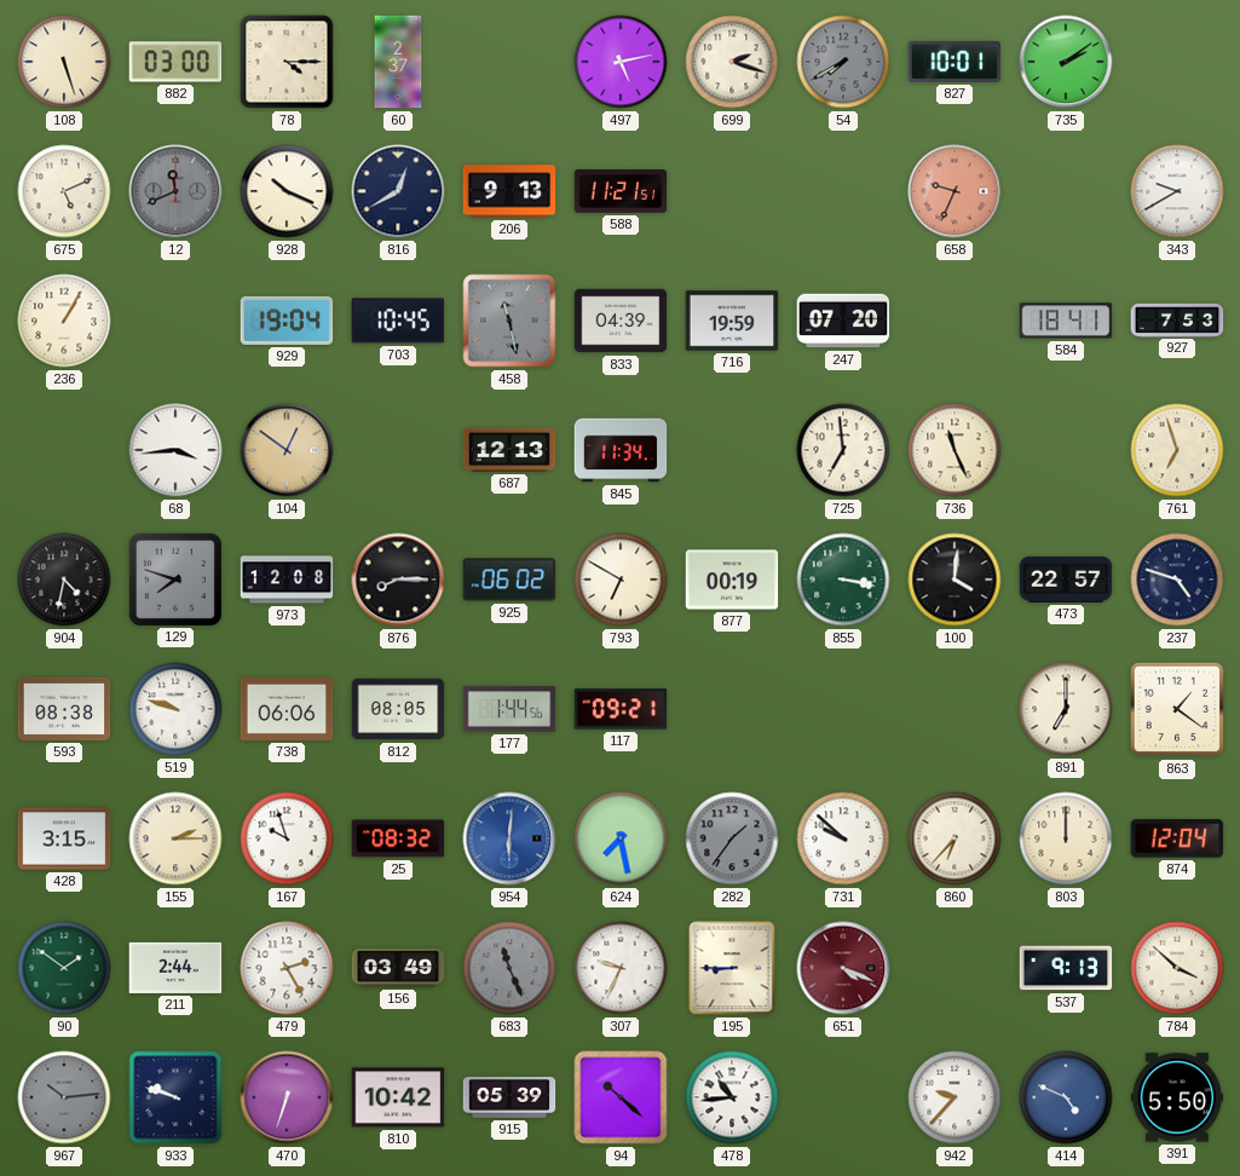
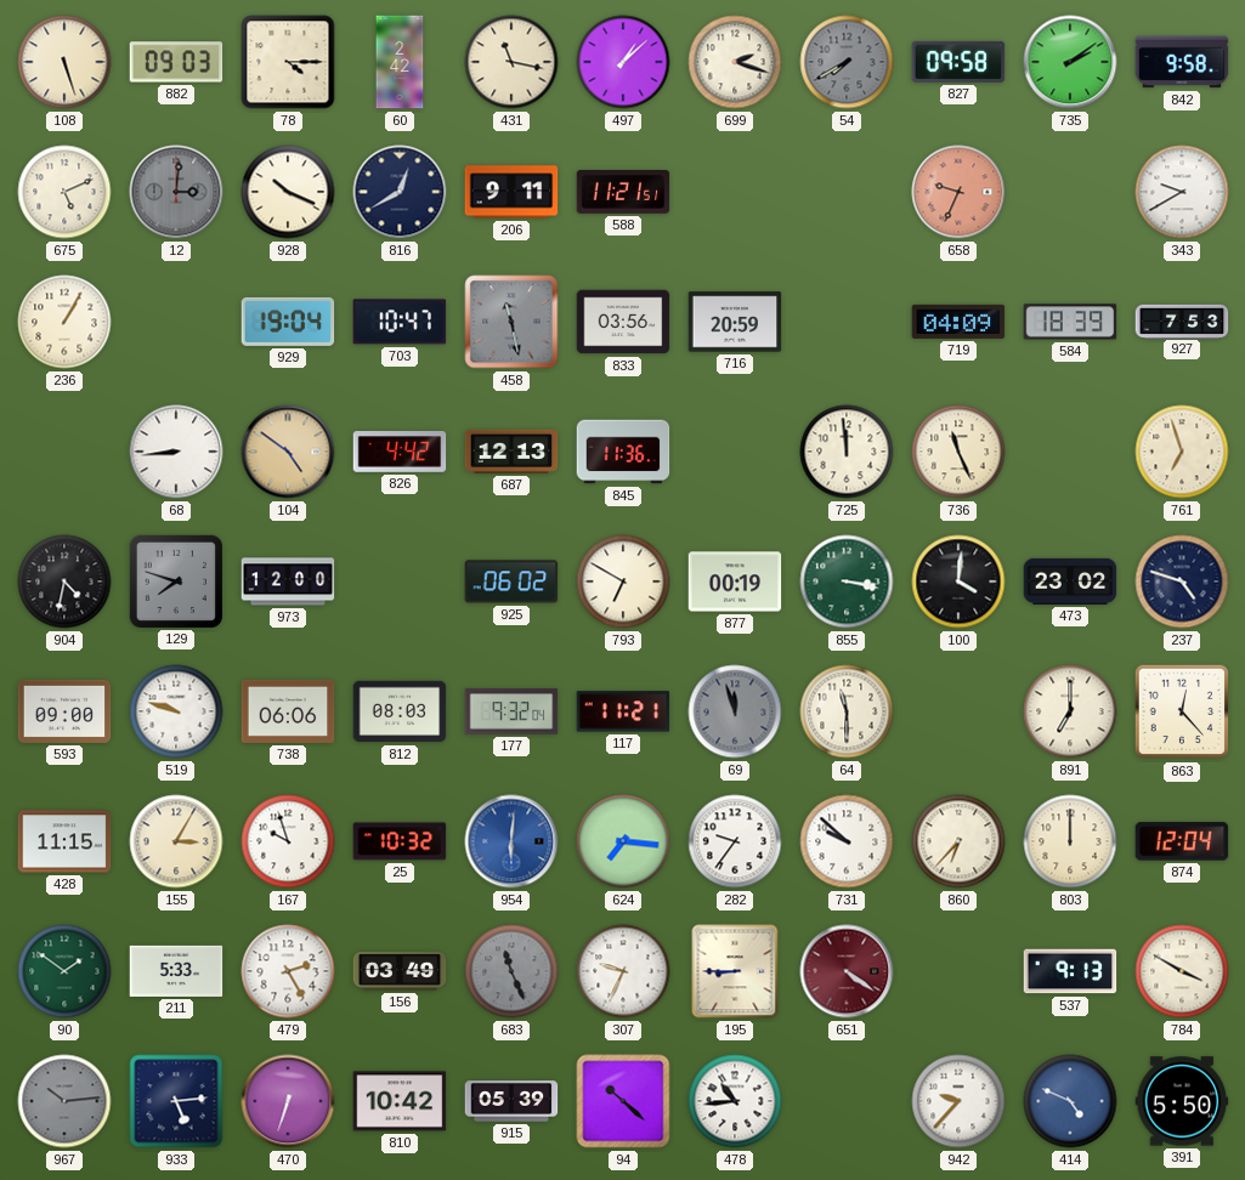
882: 03:00 -> 09:03 (176, 62)
60: 2:37 -> 2:42 (400, 62)
431: none -> 11:17 (511, 62)
497: 5:13 -> 1:08 (623, 62)
827: 10:01 -> 09:58 (958, 62)
842: none -> 9:58 (1182, 62)
12: 11:41 -> 3:01 (176, 192)
206: 9:13 -> 9:11 (511, 192)
703: 10:45 -> 10:47 (400, 322)
833: 04:39 -> 03:56 (623, 322)
716: 19:59 -> 20:59 (735, 322)
247: 07:20 -> none (843, 321)
719: none -> 04:09 (958, 322)
584: 18:41 -> 18:39 (1070, 322)
68: 3:44 -> 8:44 (176, 452)
104: 12:51 -> 4:51 (288, 452)
826: none -> 4:42 (400, 452)
845: 11:34 -> 11:36 (623, 452)
725: 6:59 -> 11:59 (847, 452)
973: 12:08 -> 12:00 (288, 582)
876: 8:15 -> none (398, 580)
473: 22:57 -> 23:02 (1070, 582)
593: 08:38 -> 09:00 (64, 711)
812: 08:05 -> 08:03 (400, 711)
177: 1:44 -> 9:32 (511, 711)
117: 09:21 -> 11:21 (623, 711)
69: none -> 11:57 (735, 711)
64: none -> 11:30 (847, 711)
863: 1:21 -> 12:23 (1182, 711)
428: 3:15 -> 11:15 (64, 841)
155: 2:15 -> 3:05 (176, 841)
25: 08:32 -> 10:32 (400, 841)
624: 7:28 -> 7:16 (623, 841)
282: 1:36 -> 9:36 (735, 841)
282 dial: grey -> white (735, 841)
211: 2:44 -> 5:33 (176, 971)
651: 4:19 -> 4:21 (847, 971)
784: 3:52 -> 3:50 (1182, 971)
933: 9:48 -> 5:14 (176, 1101)
